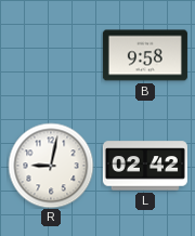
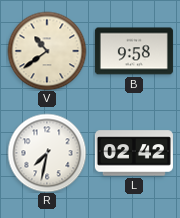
V: none -> 10:39 (47, 51)
R: 9:02 -> 7:32 (47, 153)
